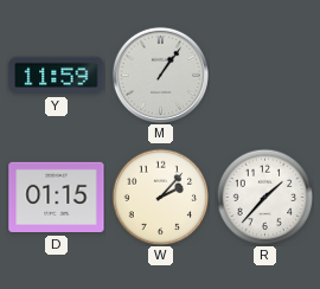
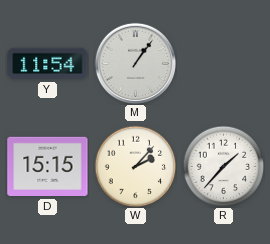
Y: 11:59 -> 11:54 (48, 64)
D: 01:15 -> 15:15 (48, 167)
